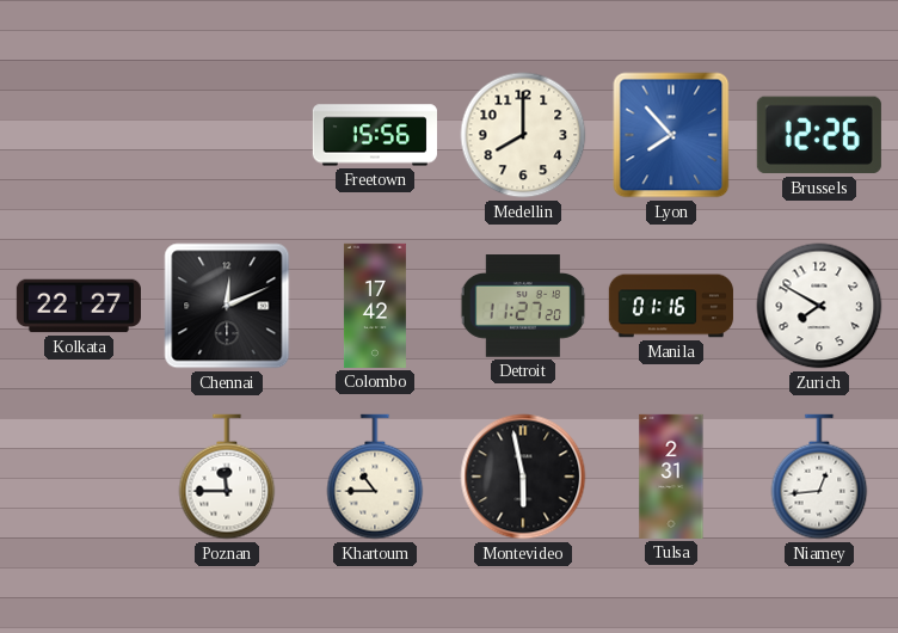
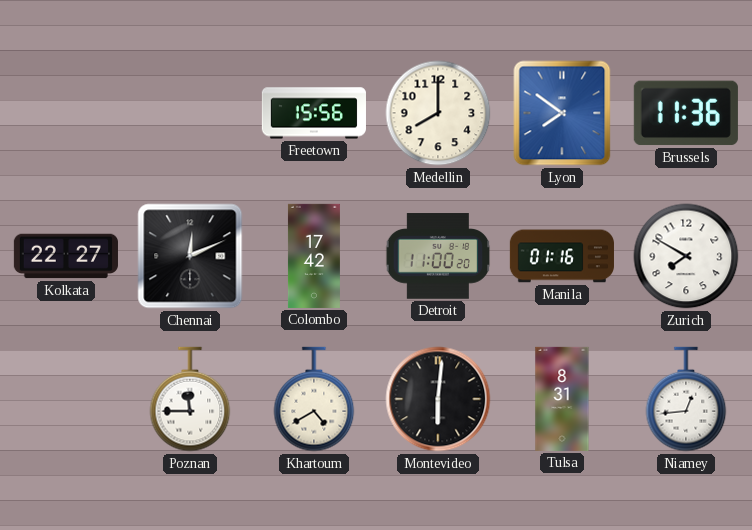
Lyon: 7:53 -> 7:51 (562, 113)
Brussels: 12:26 -> 11:36 (686, 113)
Detroit: 11:27 -> 11:00 (438, 256)
Khartoum: 10:45 -> 4:40 (314, 399)
Montevideo: 5:58 -> 6:01 (438, 399)
Tulsa: 2:31 -> 8:31 (562, 399)
